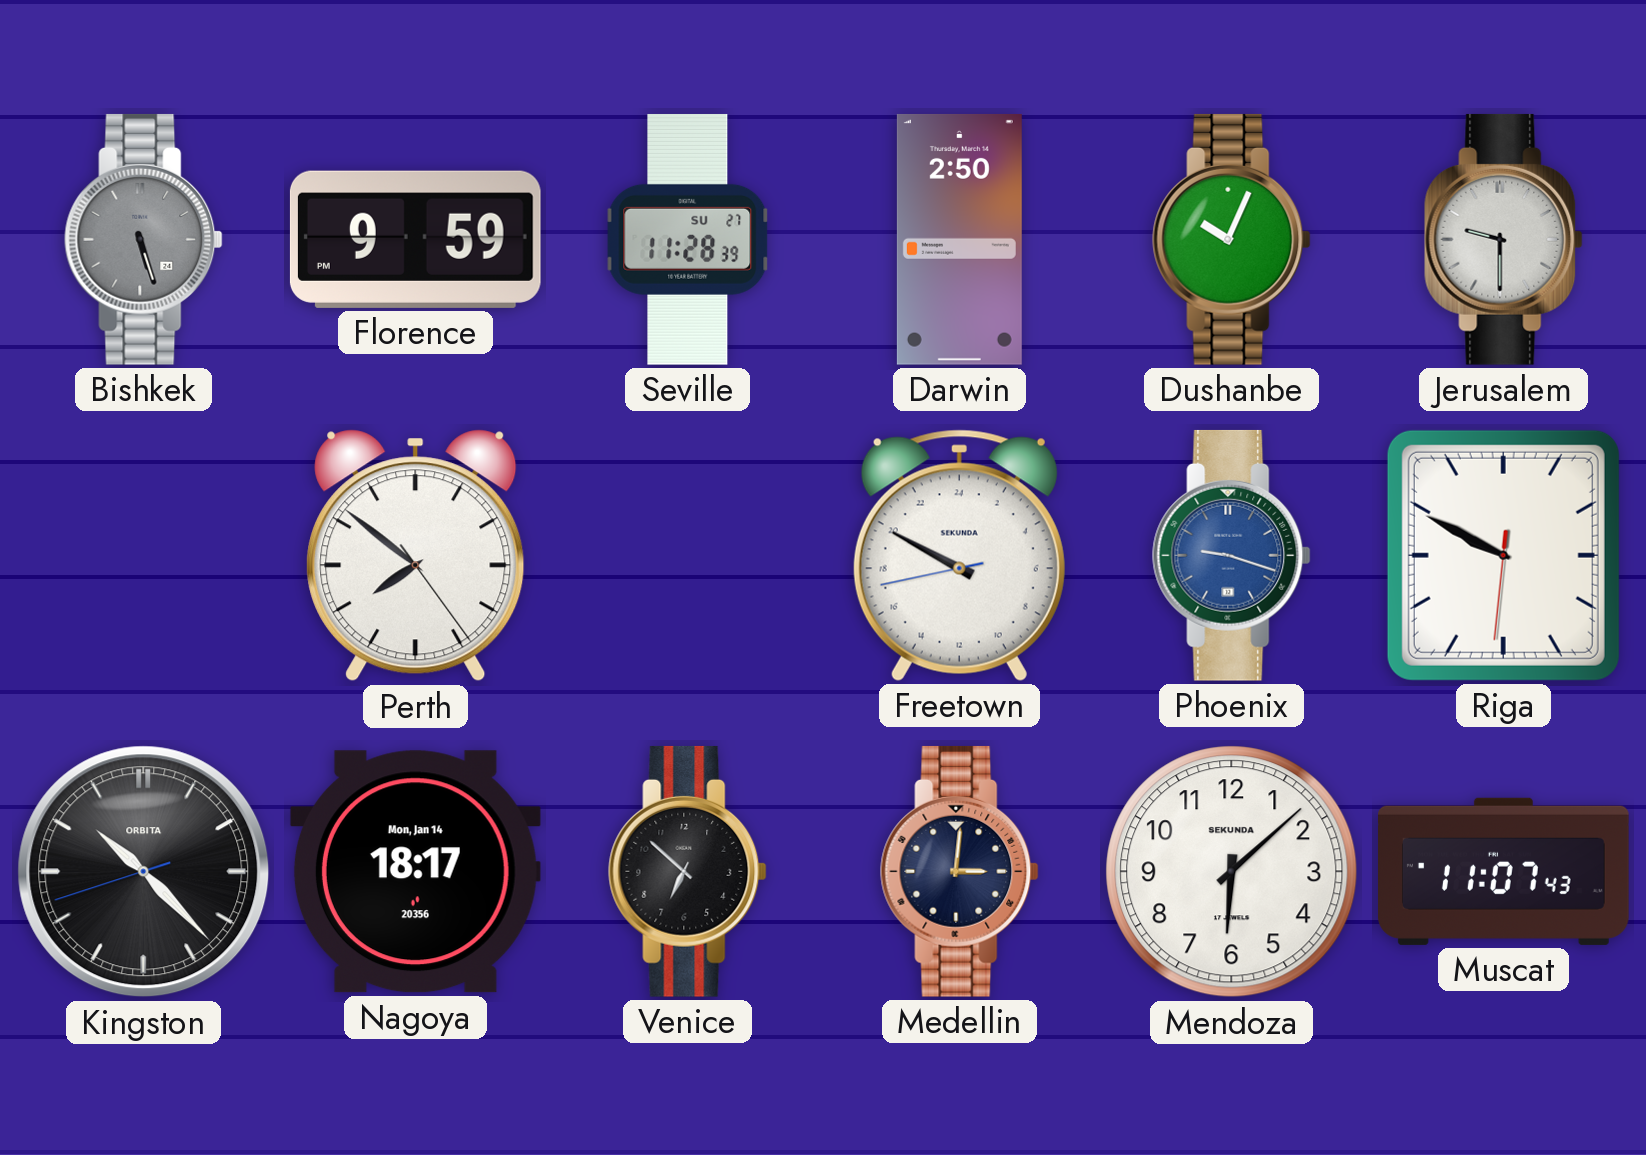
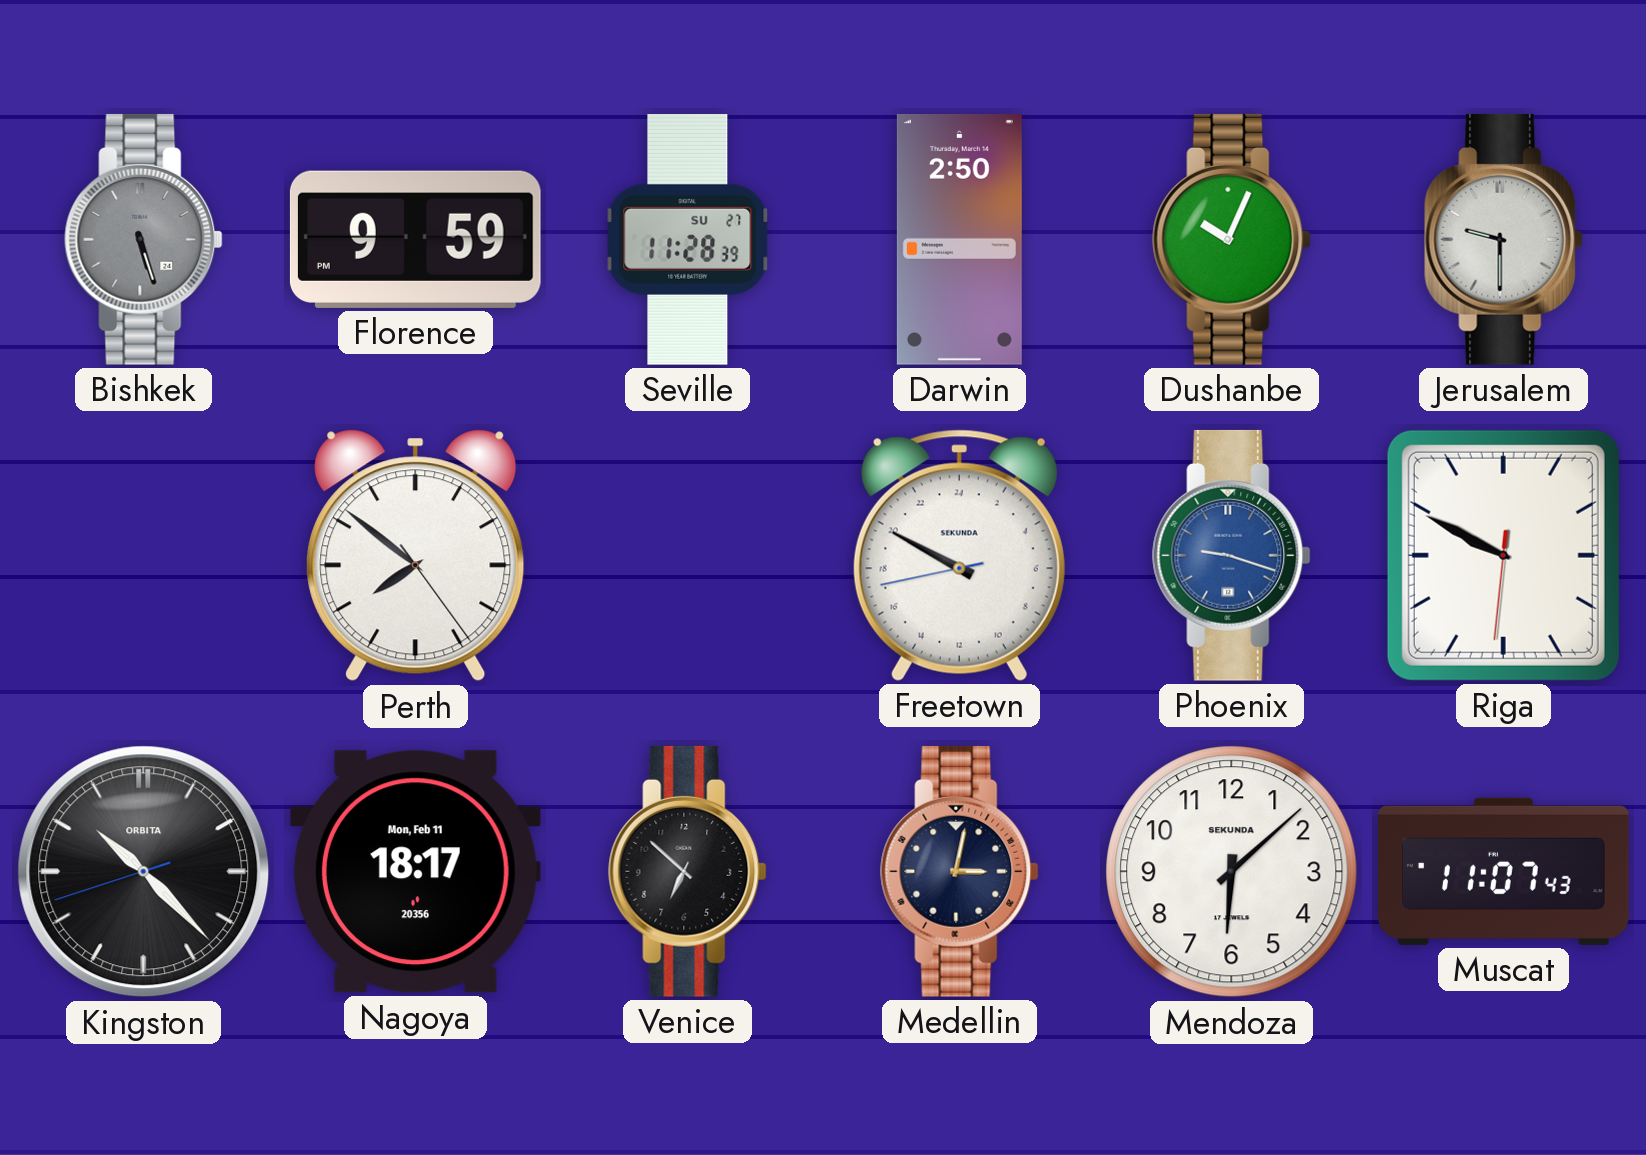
Nagoya date: Mon, Jan 14 -> Mon, Feb 11 (415, 872)
Medellin: 3:01 -> 3:02 (960, 871)
